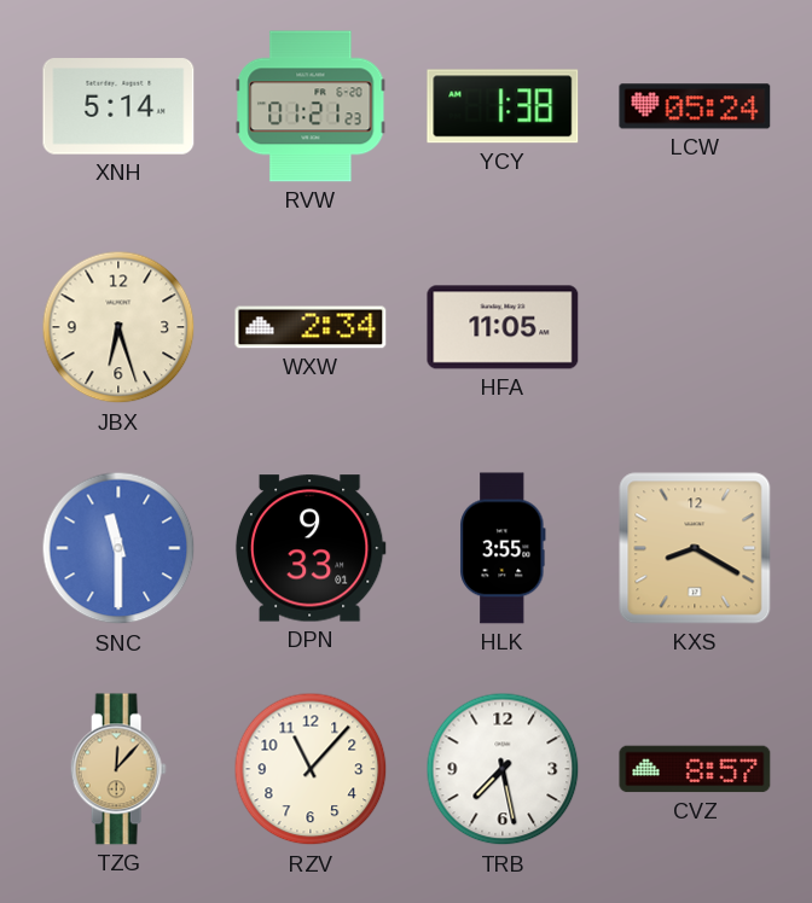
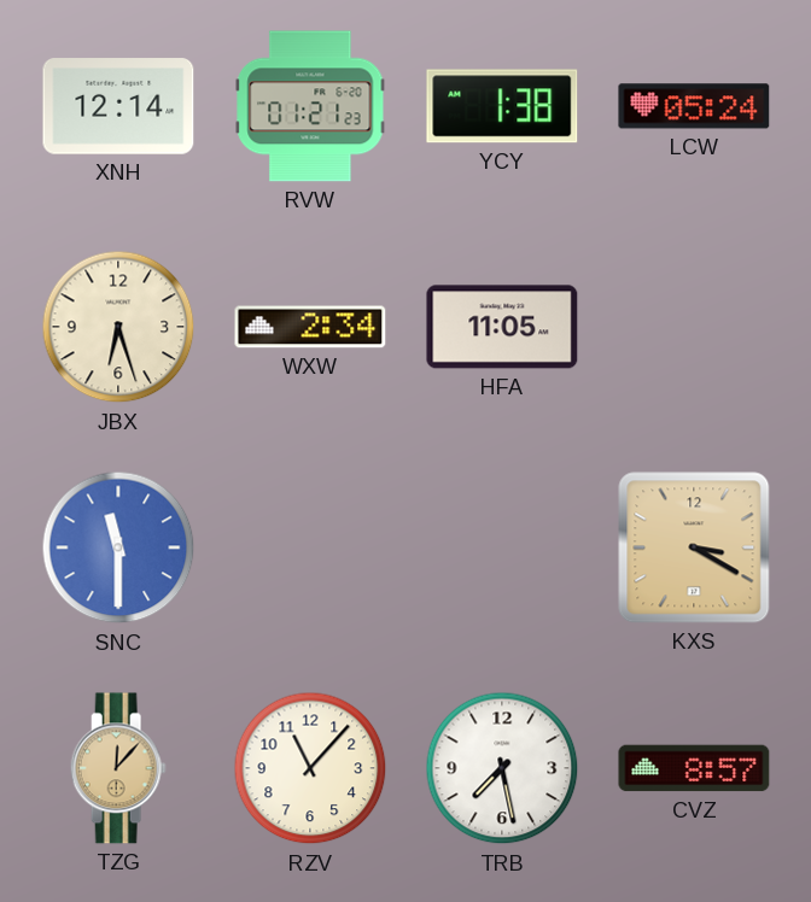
XNH: 5:14 -> 12:14 (118, 106)
DPN: 9:33 -> none (311, 548)
HLK: 3:55 -> none (503, 548)
KXS: 8:20 -> 3:20 (694, 547)
